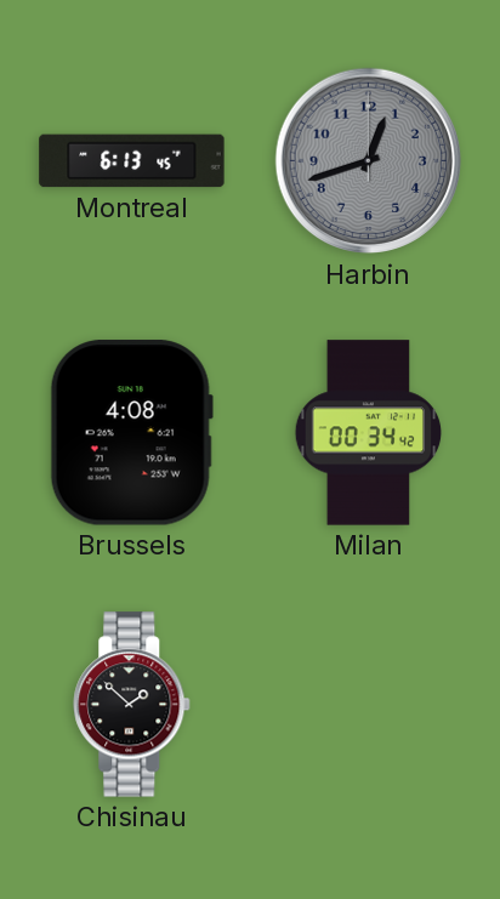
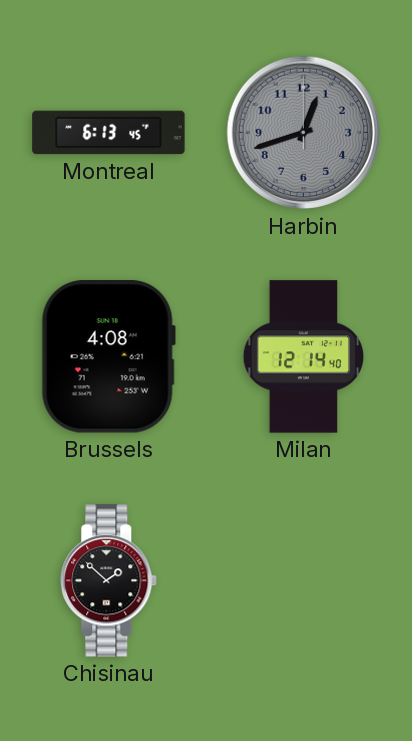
Milan: 00:34 -> 12:14 (304, 357)
